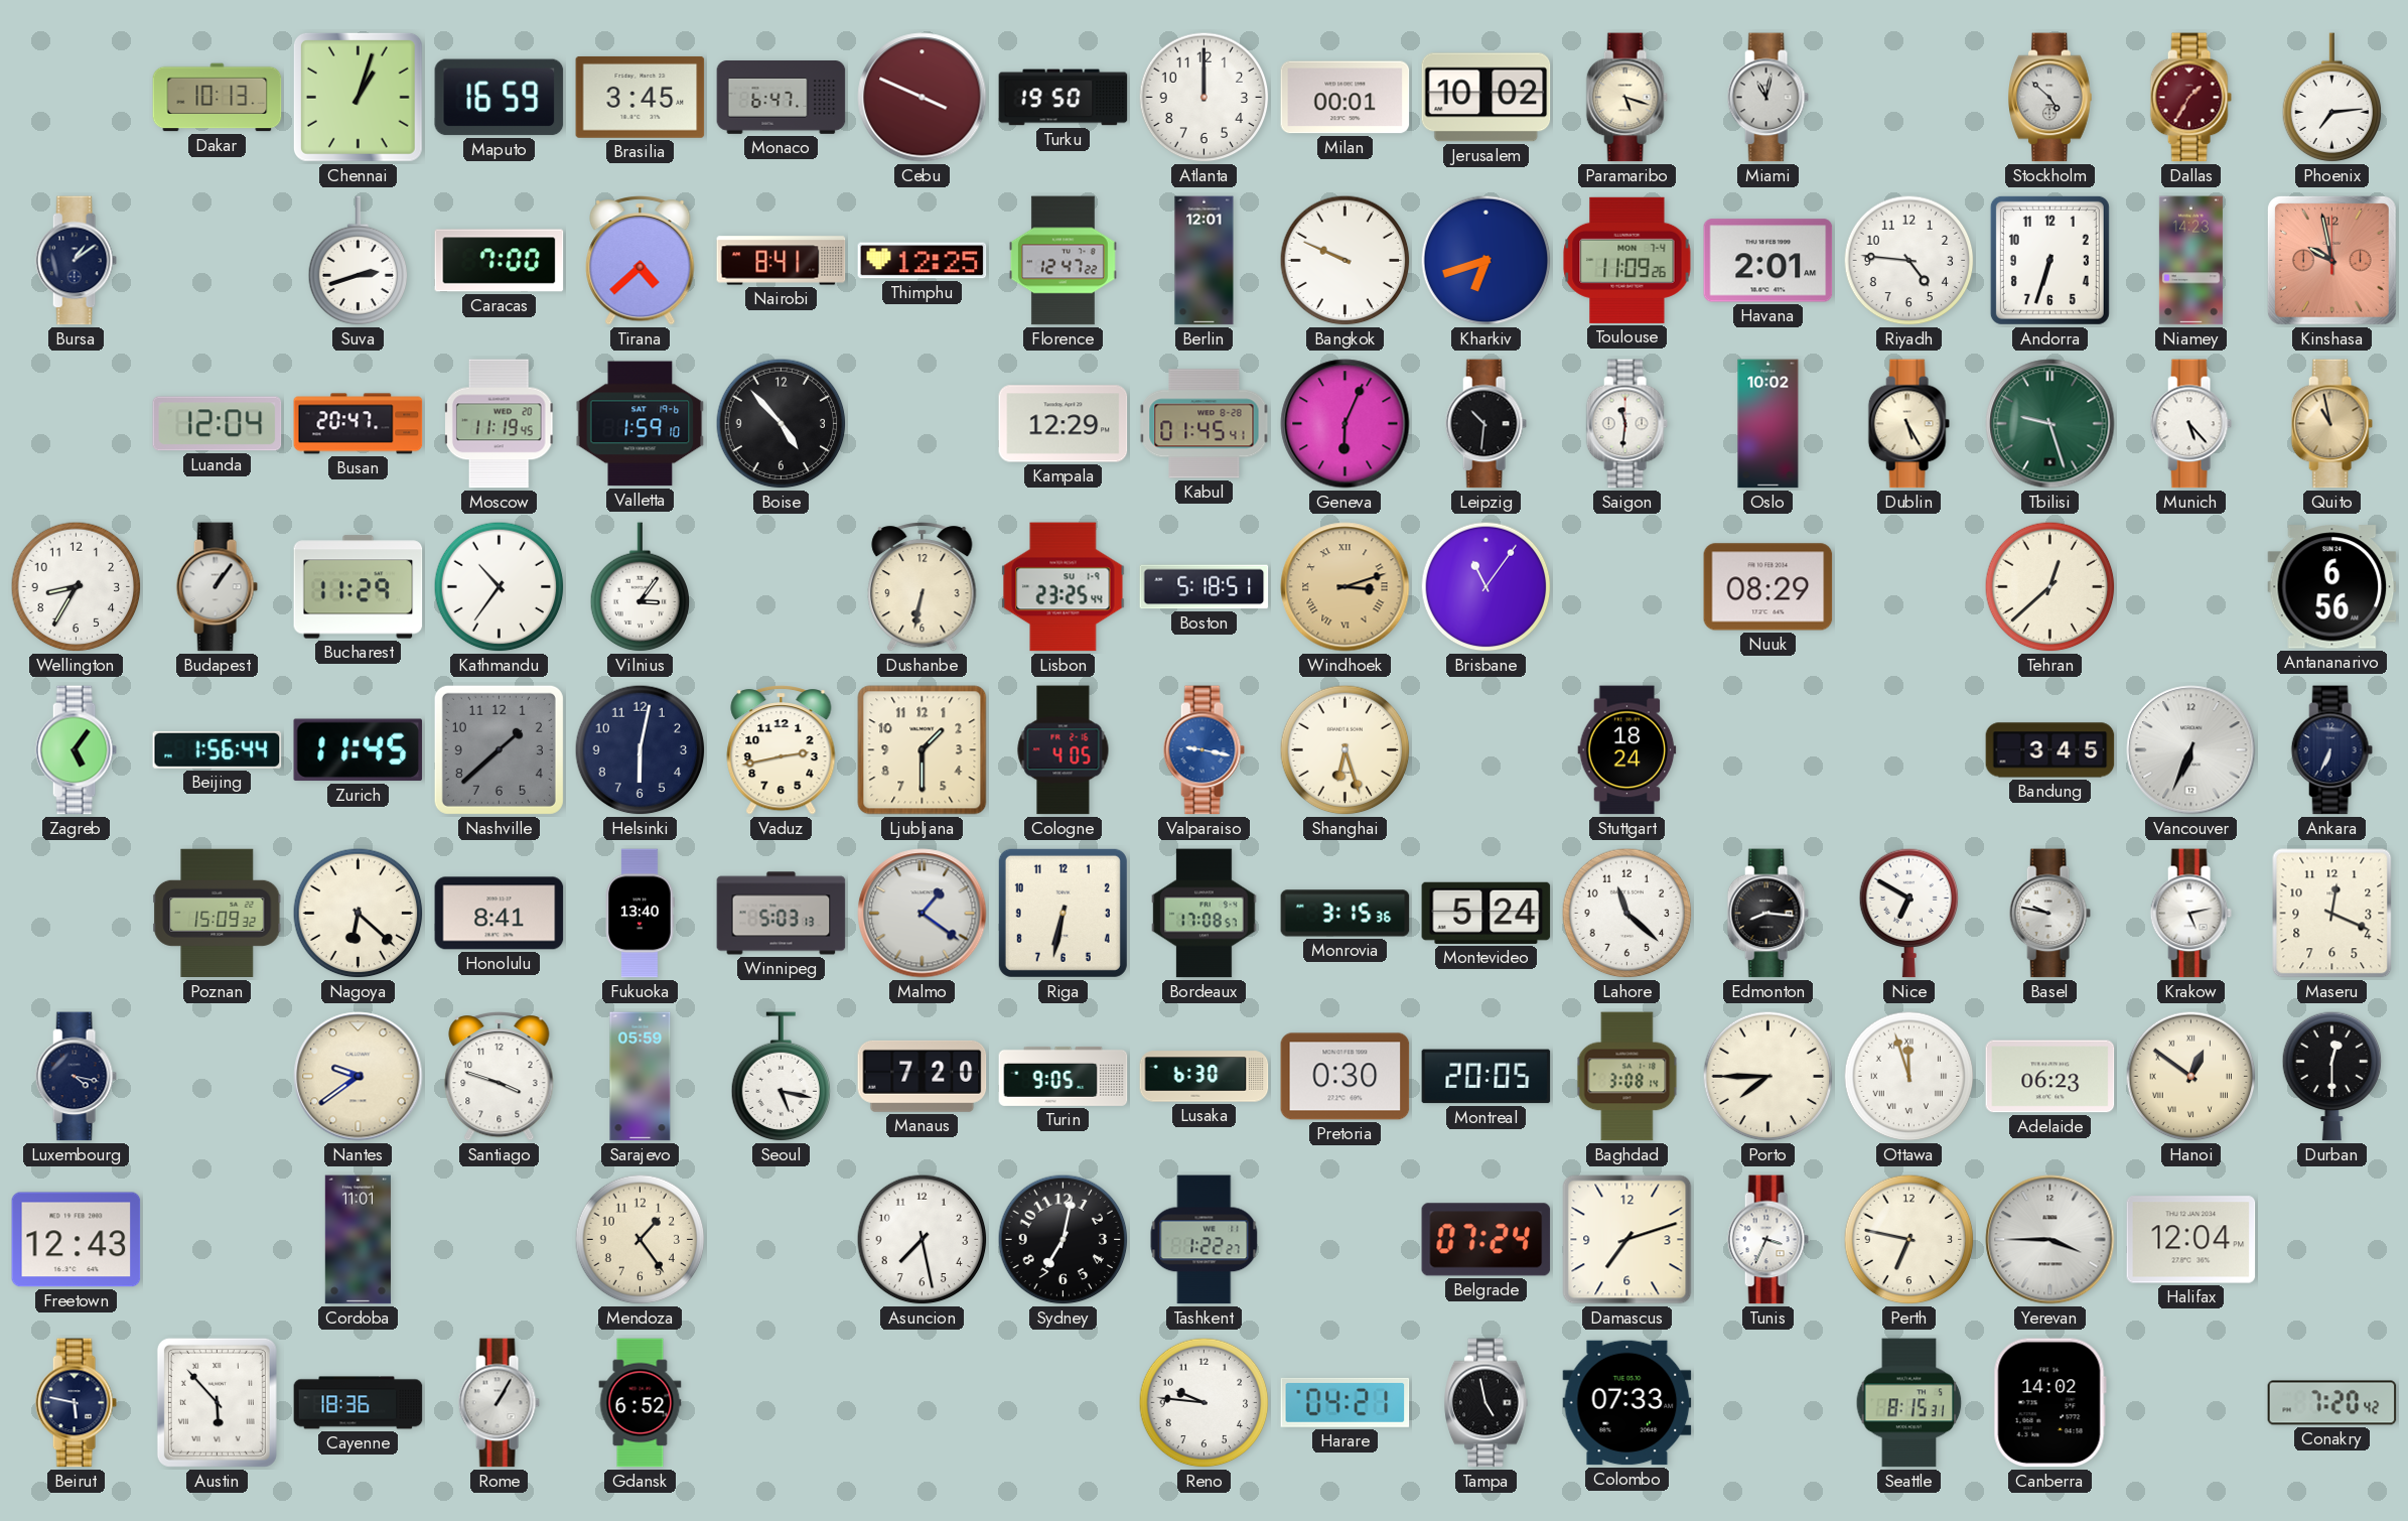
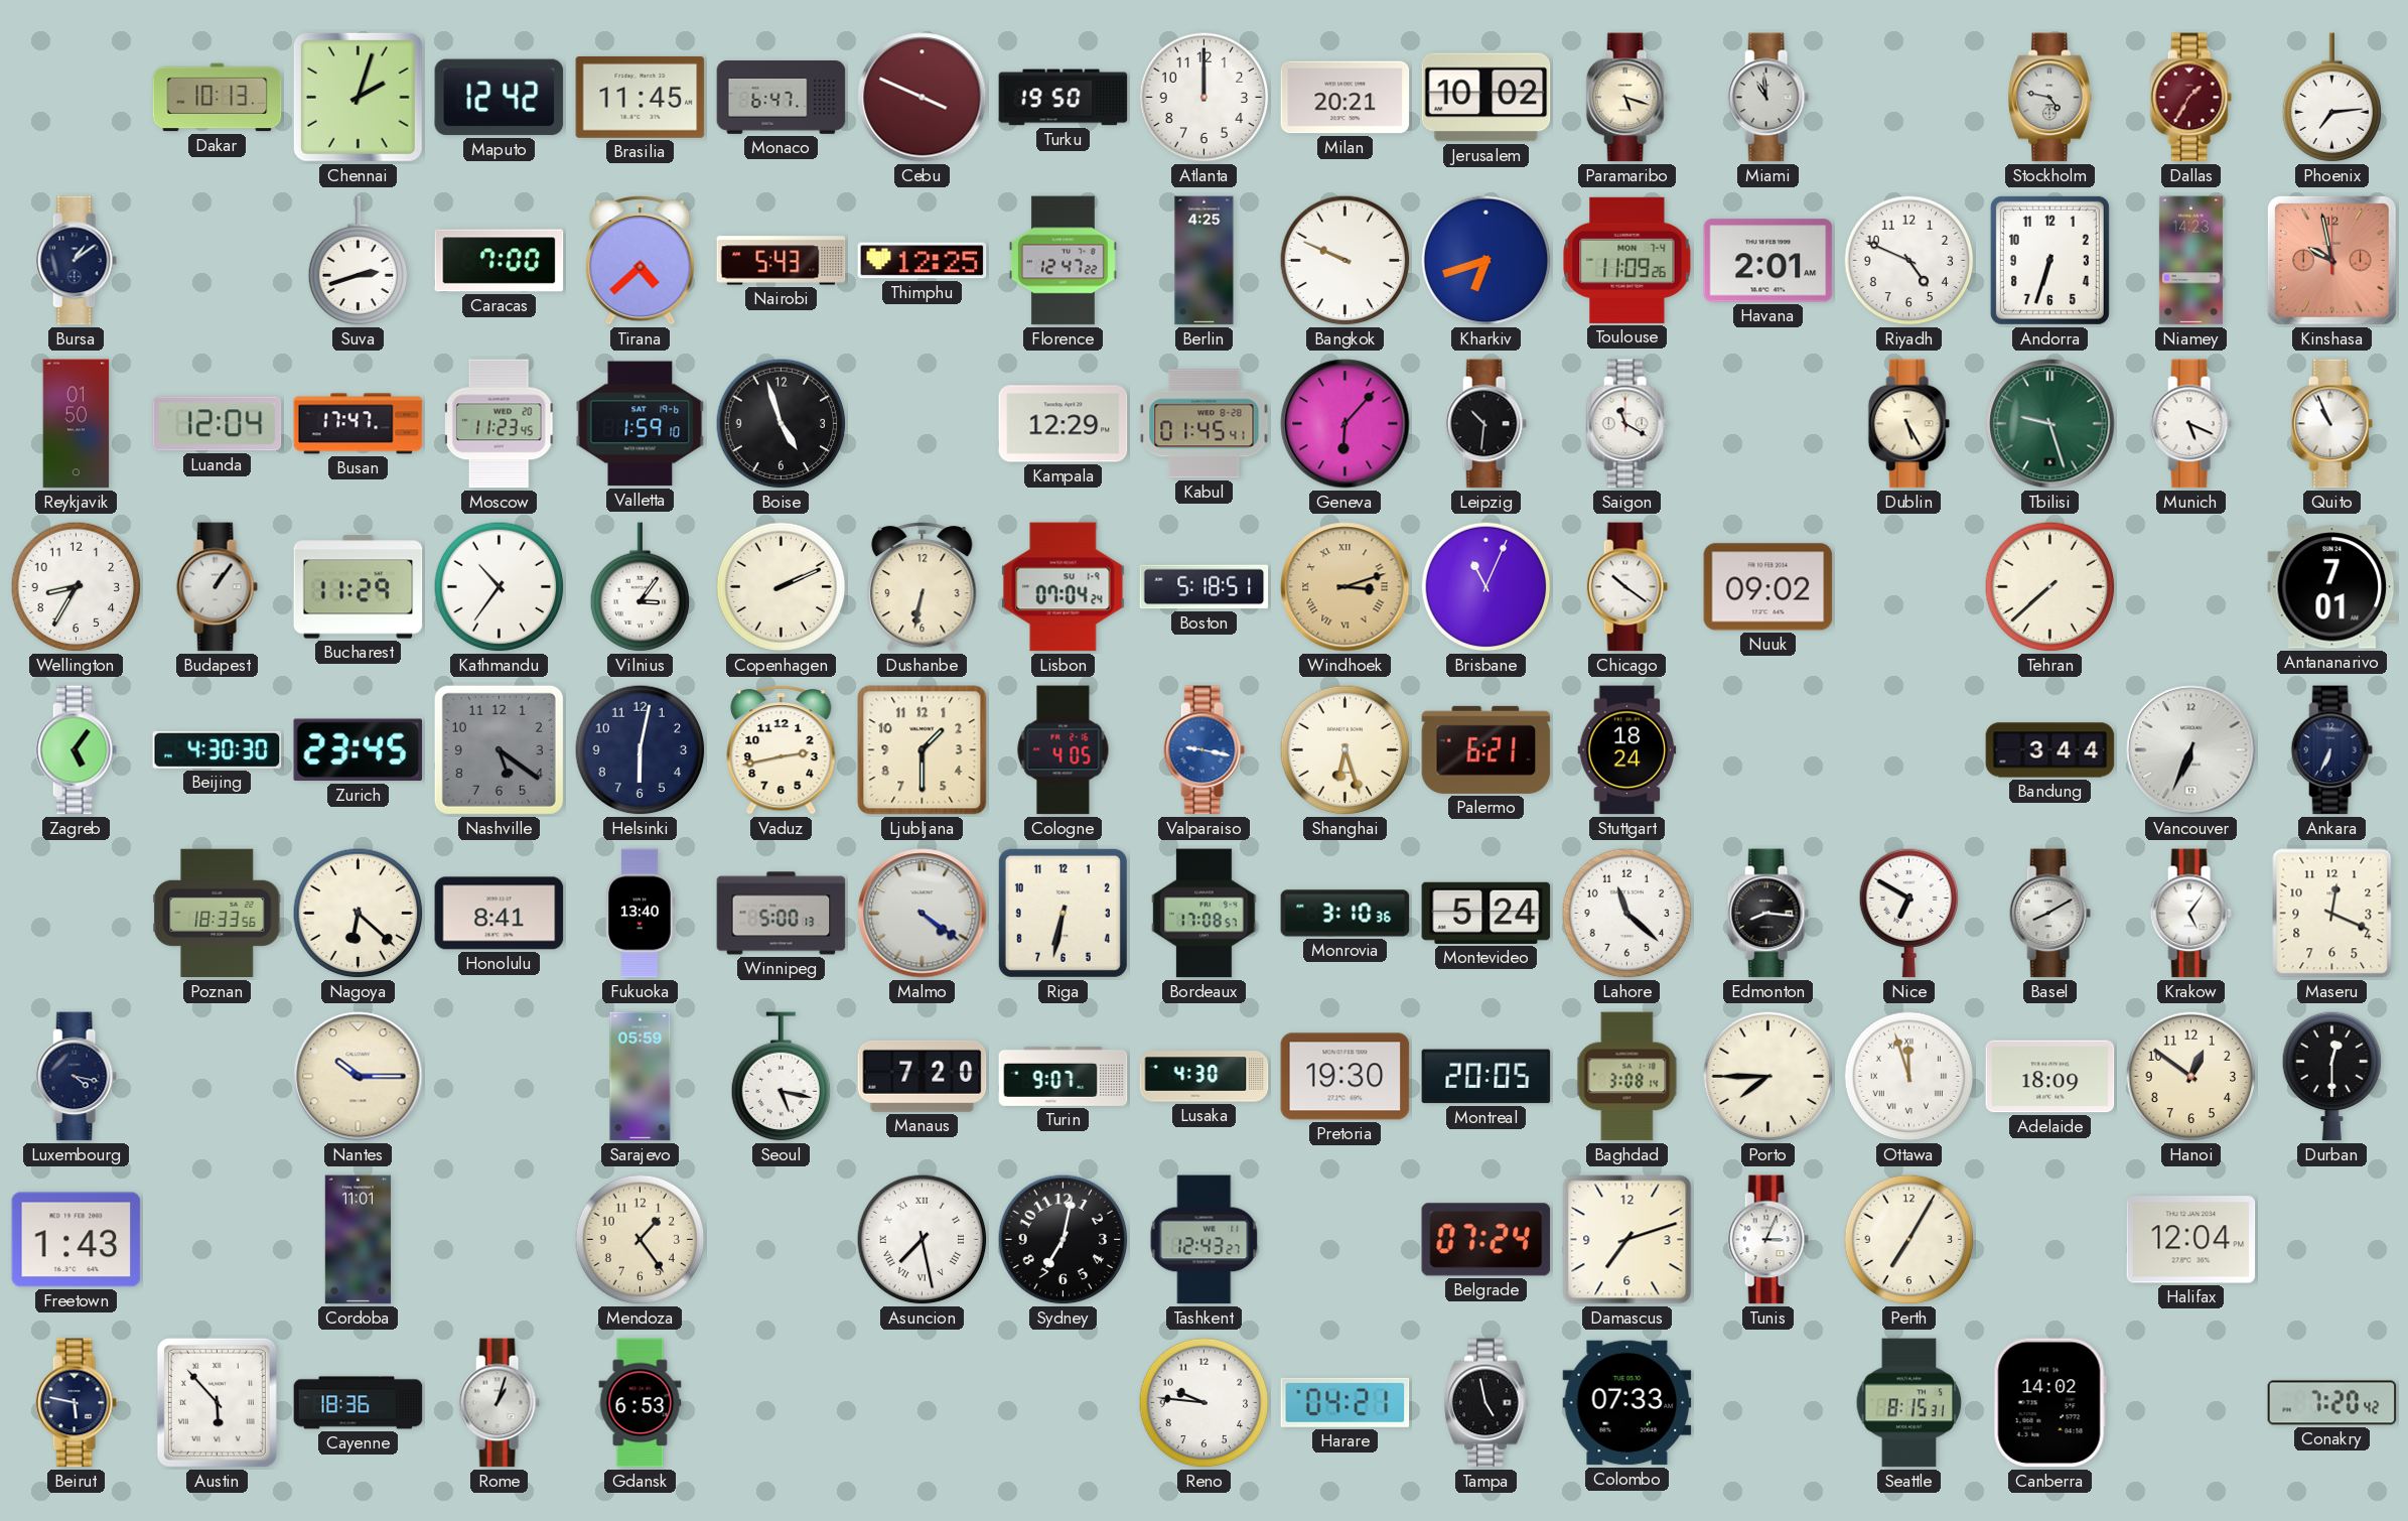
Chennai: 1:03 -> 2:03 (358, 97)
Maputo: 16:59 -> 12:42 (500, 98)
Brasilia: 3:45 -> 11:45 (641, 97)
Milan: 00:01 -> 20:21 (1345, 98)
Miami: 11:02 -> 10:59 (1767, 98)
Stockholm: 4:52 -> 4:47 (2050, 98)
Nairobi: 8:41 -> 5:43 (782, 261)
Berlin: 12:01 -> 4:25 (1205, 261)
Riyadh: 4:46 -> 4:49 (1909, 261)
Reykjavik: none -> 01:50 (77, 424)
Busan: 20:47 -> 17:47 (359, 424)
Moscow: 11:19 -> 11:23 (499, 424)
Boise: 4:53 -> 4:57 (782, 424)
Geneva: 6:04 -> 6:07 (1345, 424)
Saigon: 11:31 -> 11:20 (1626, 424)
Oslo: 10:02 -> none (1768, 424)
Munich: 5:23 -> 5:19 (2190, 424)
Quito: 10:58 -> 10:56 (2331, 424)
Quito dial: champagne -> white (2331, 424)
Copenhagen: none -> 2:11 (782, 587)
Lisbon: 23:25 -> 07:04 (1064, 587)
Brisbane: 11:06 -> 11:04 (1486, 587)
Chicago: none -> 10:21 (1626, 587)
Nuuk: 08:29 -> 09:02 (1768, 587)
Tehran: 12:38 -> 7:38 (2050, 587)
Antananarivo: 6:56 -> 7:01 (2332, 587)
Beijing: 1:56 -> 4:30 (218, 749)
Zurich: 11:45 -> 23:45 (359, 750)
Nashville: 1:38 -> 5:21 (499, 749)
Palermo: none -> 6:21 (1486, 749)
Bandung: 3:45 -> 3:44 (2050, 750)
Poznan: 15:09 -> 18:33 (218, 914)
Winnipeg: 5:03 -> 5:00 (782, 914)
Malmo: 1:21 -> 4:21 (923, 914)
Monrovia: 3:15 -> 3:10 (1345, 914)
Basel: 9:47 -> 8:10 (2049, 914)
Krakow: 5:13 -> 5:06 (2190, 914)
Nantes: 9:39 -> 10:15 (359, 1077)
Santiago: 3:48 -> none (500, 1077)
Turin: 9:05 -> 9:07 (1064, 1076)
Lusaka: 6:30 -> 4:30 (1205, 1077)
Pretoria: 0:30 -> 19:30 (1345, 1077)
Adelaide: 06:23 -> 18:09 (2050, 1077)
Hanoi numerals: Roman -> Arabic (2191, 1077)
Freetown: 12:43 -> 1:43 (77, 1240)
Asuncion numerals: Arabic -> Roman (923, 1240)
Tashkent: 1:22 -> 12:43 (1205, 1240)
Tunis: 3:34 -> 3:04 (1767, 1240)
Perth: 6:47 -> 7:05 (1909, 1240)
Yerevan: 3:45 -> none (2050, 1240)
Rome: 1:05 -> 1:03 (499, 1403)
Gdansk: 6:52 -> 6:53 (641, 1403)
